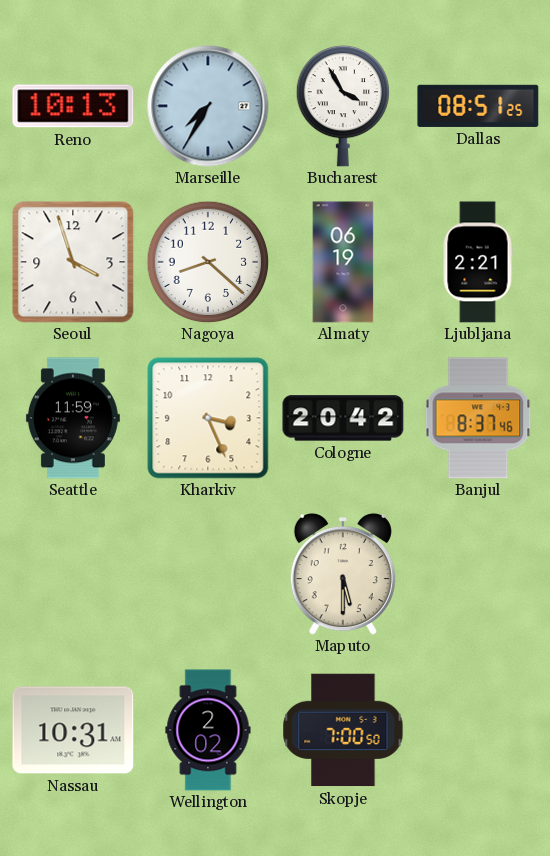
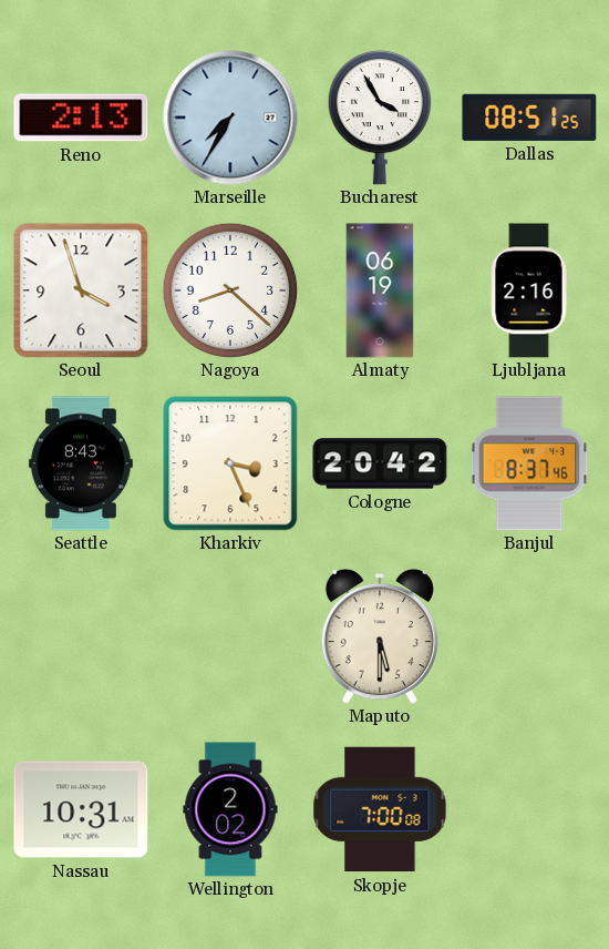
Reno: 10:13 -> 2:13 (81, 118)
Ljubljana: 2:21 -> 2:16 (529, 290)
Seattle: 11:59 -> 8:43 (81, 463)
Skopje: 7:00:50 -> 7:00:08 (380, 809)
